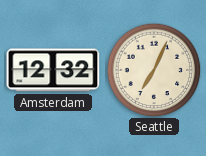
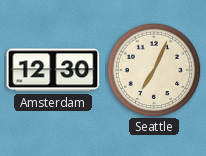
Amsterdam: 12:32 -> 12:30 (53, 70)
